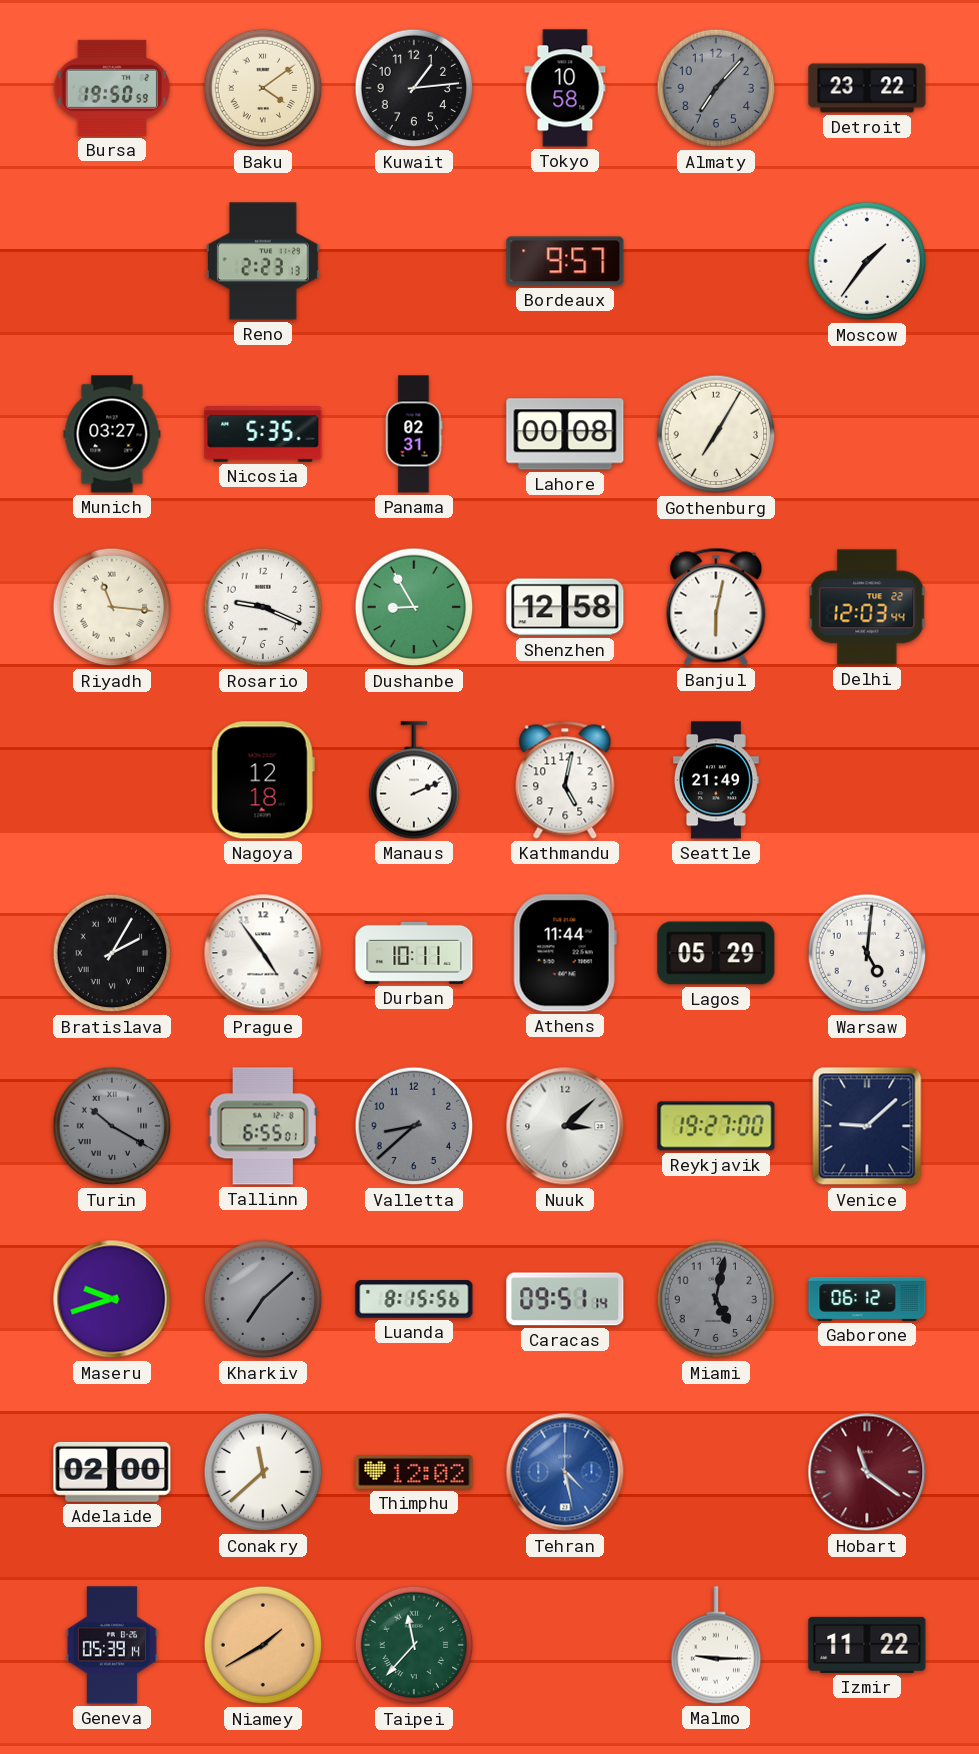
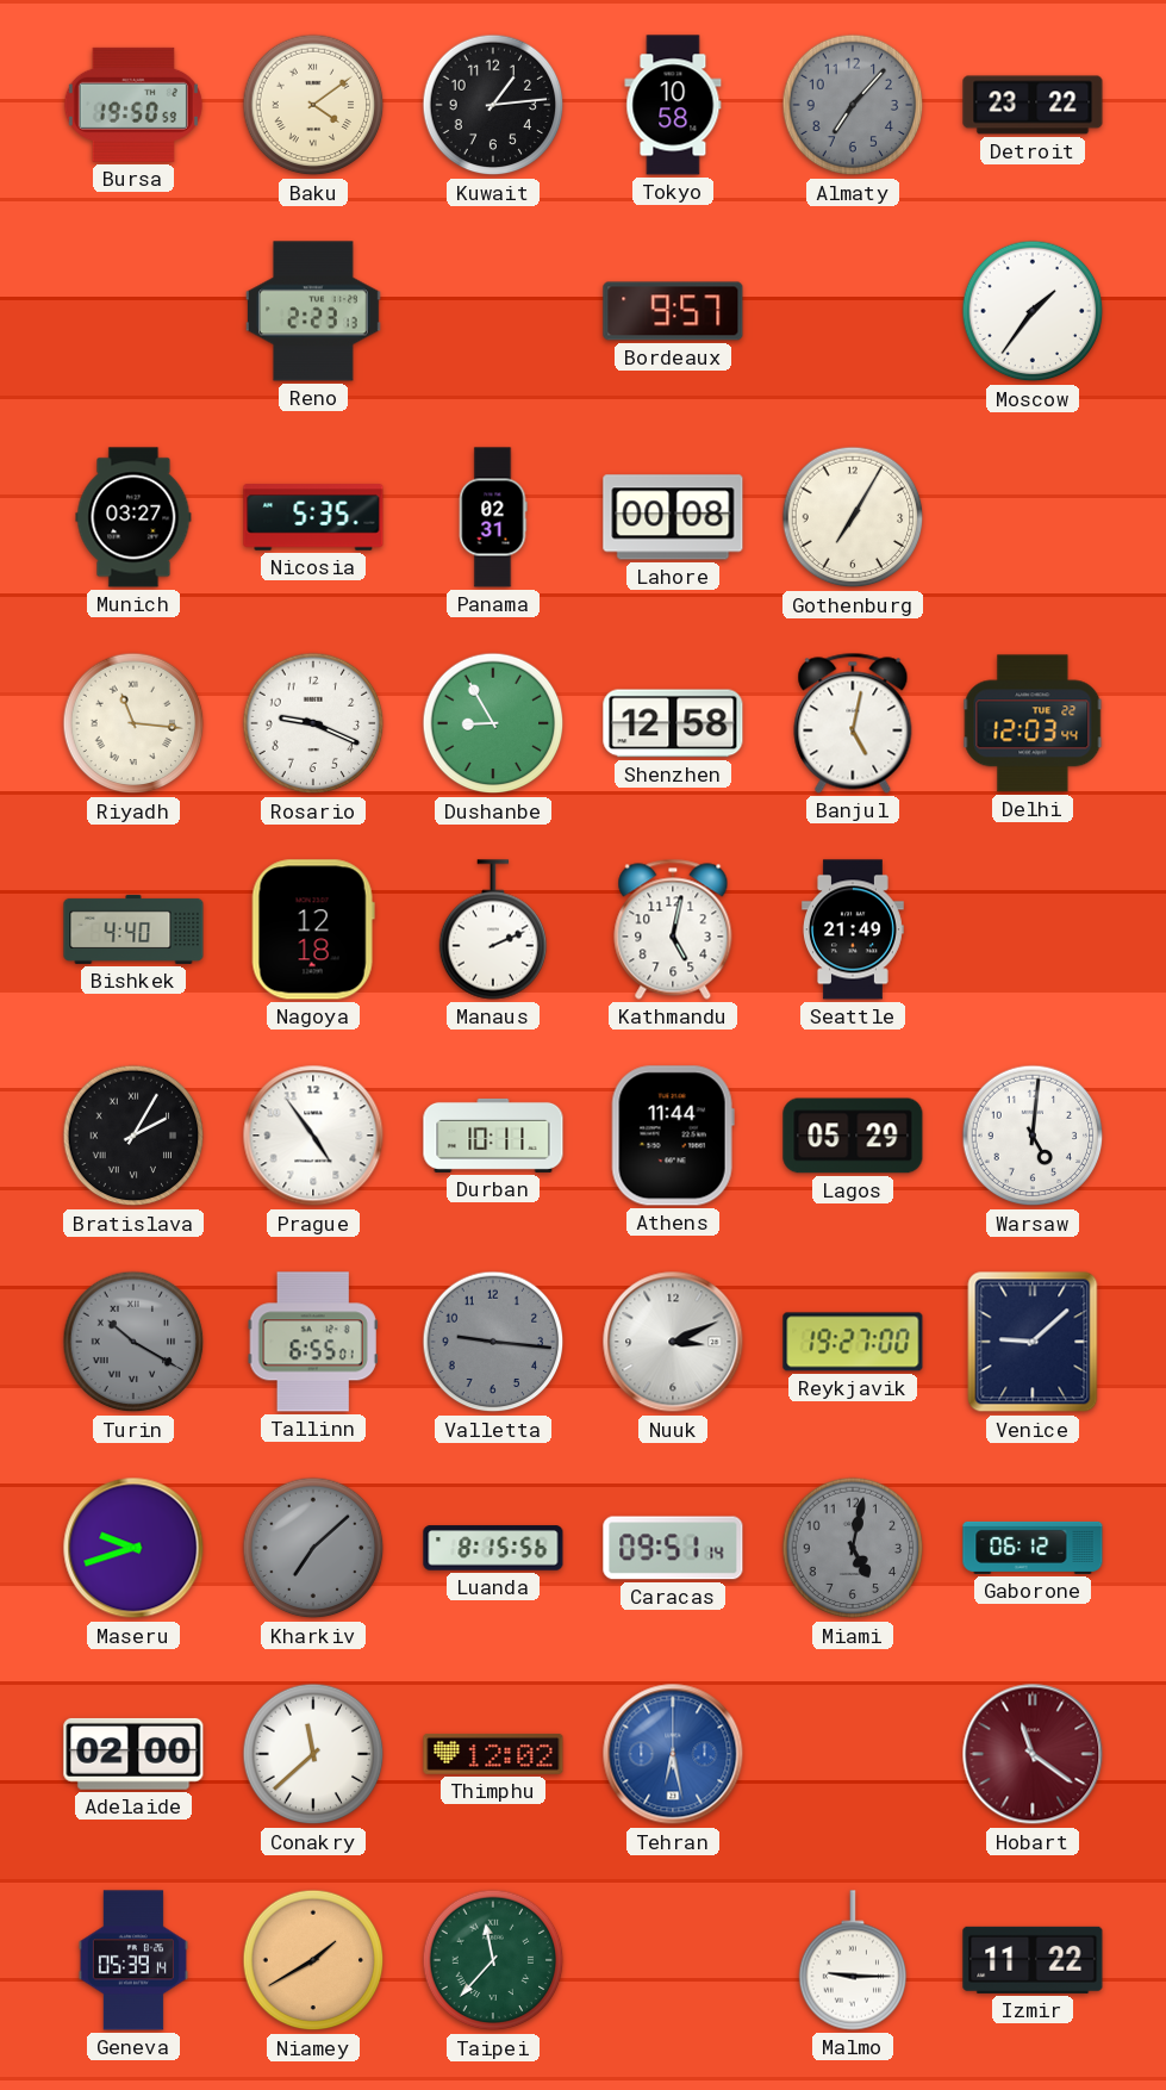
Banjul: 6:02 -> 5:02 (853, 723)
Bishkek: none -> 4:40 (133, 929)
Valletta: 8:38 -> 9:16 (493, 1342)
Nuuk: 3:08 -> 3:11 (673, 1342)
Tehran: 4:28 -> 6:28 (673, 1754)
